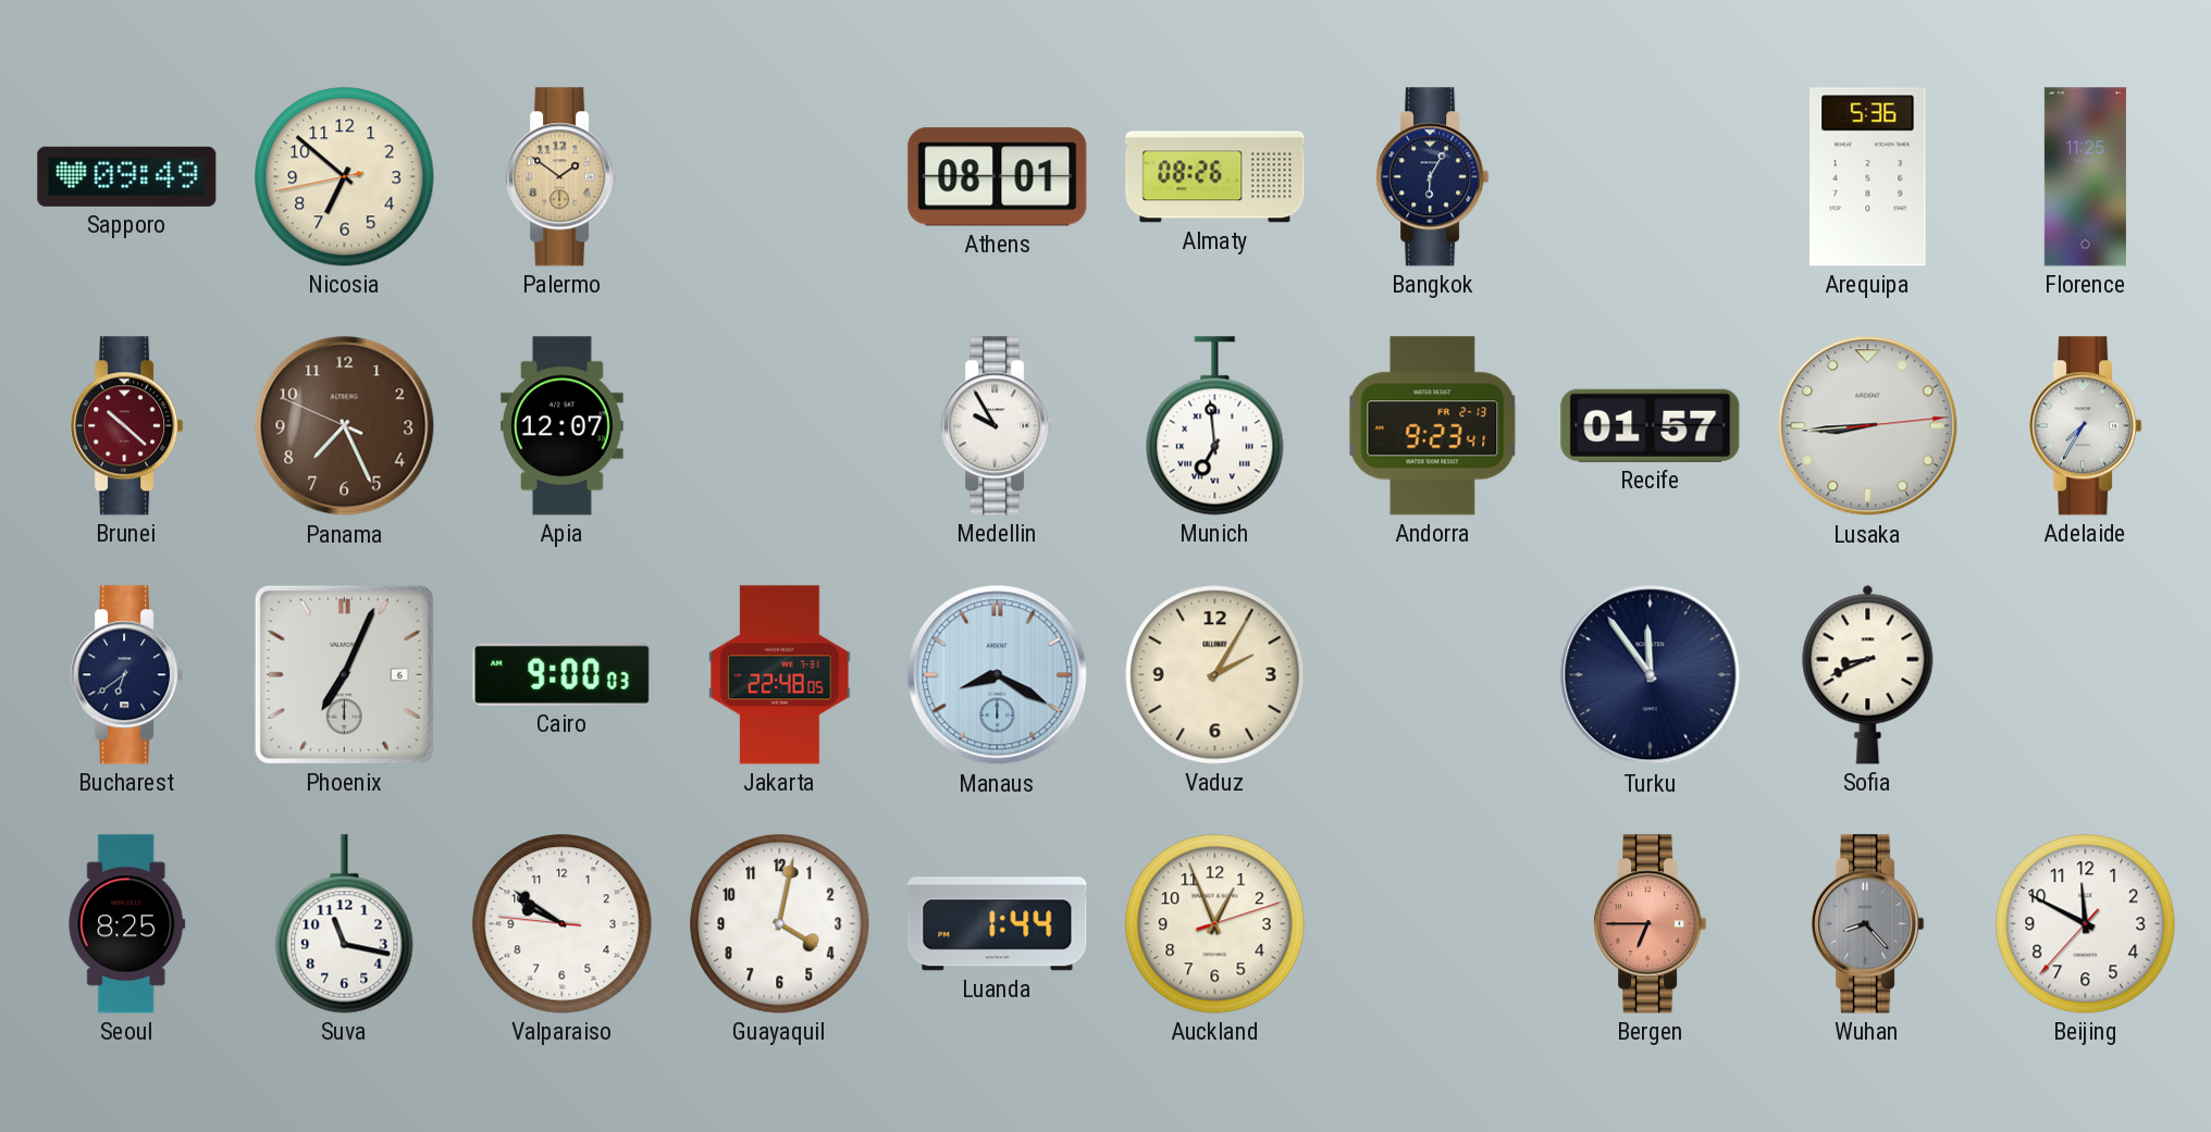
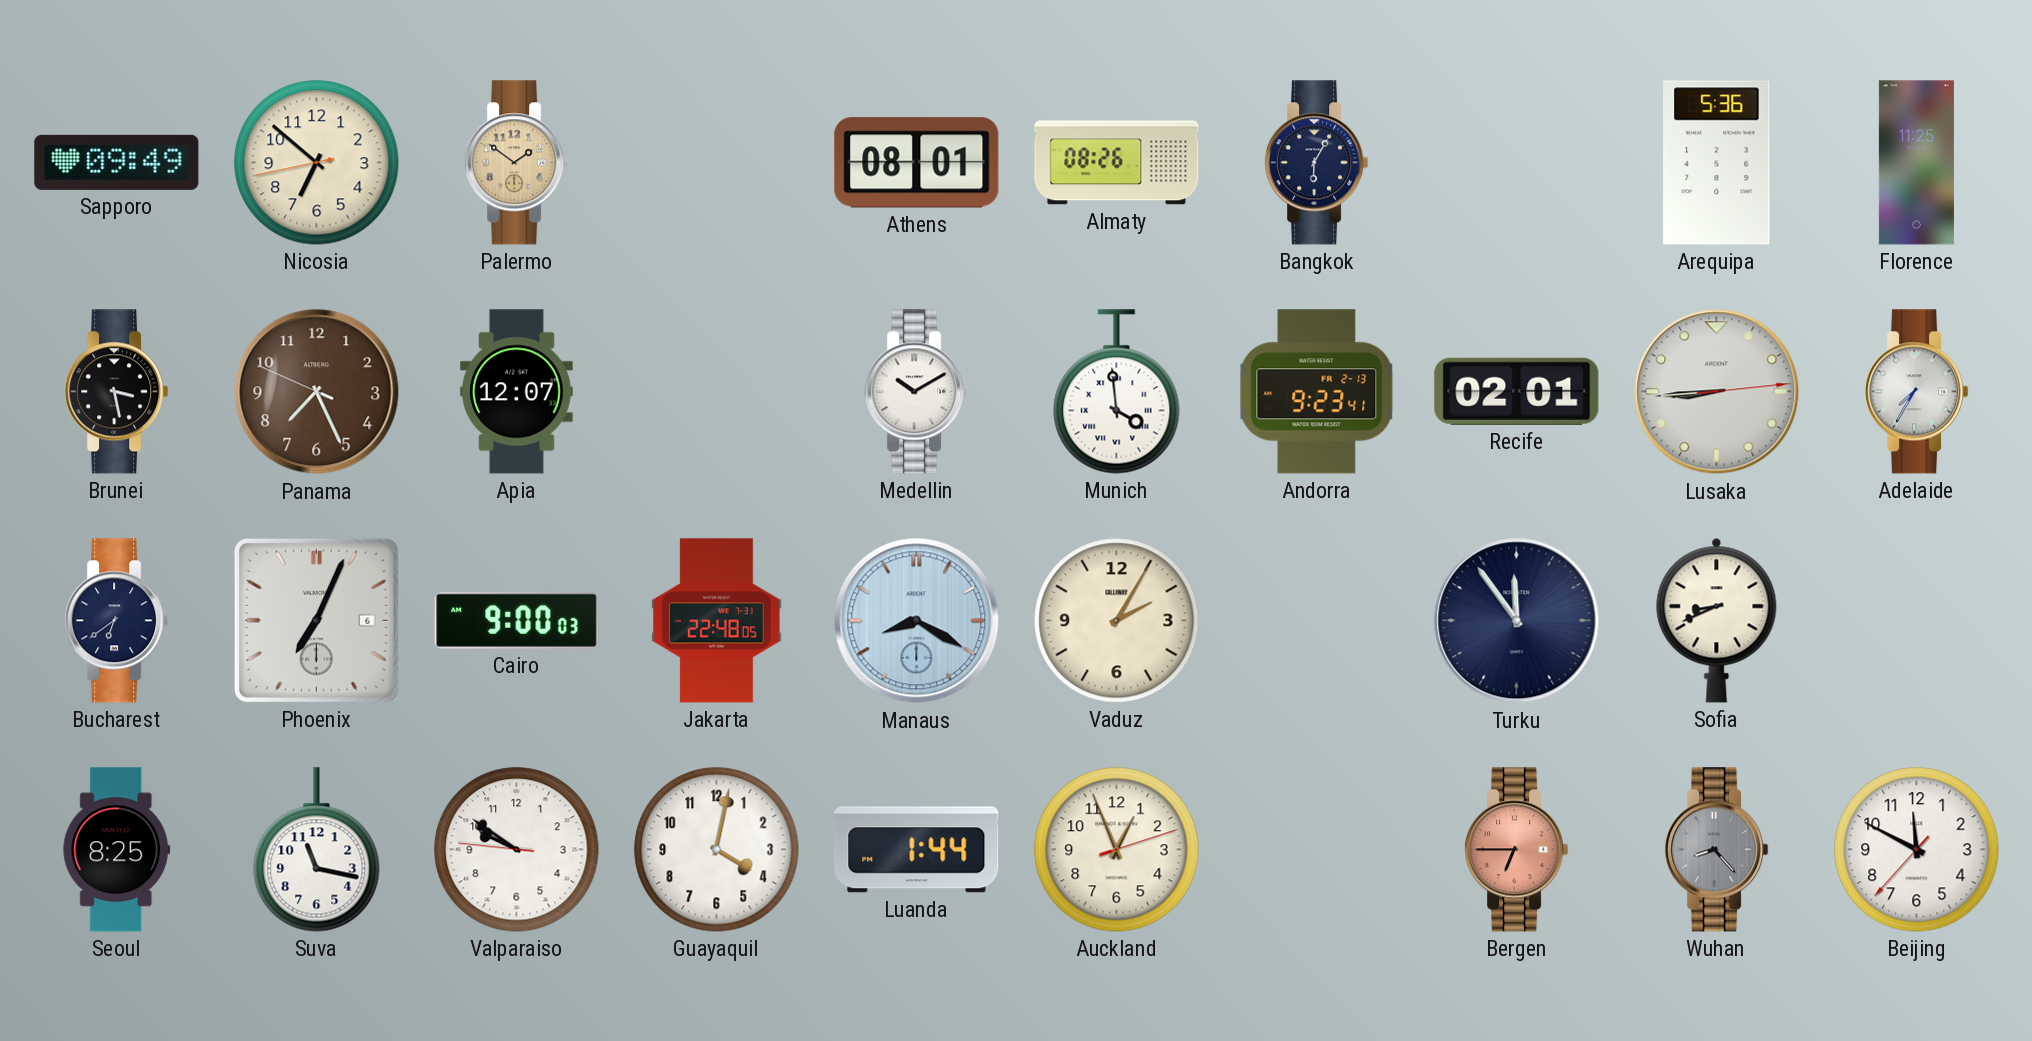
Brunei: 10:22 -> 3:28 (117, 392)
Brunei dial: burgundy -> black (117, 392)
Medellin: 9:55 -> 10:10 (917, 392)
Munich: 6:59 -> 3:59 (1117, 392)
Recife: 01:57 -> 02:01 (1517, 391)
